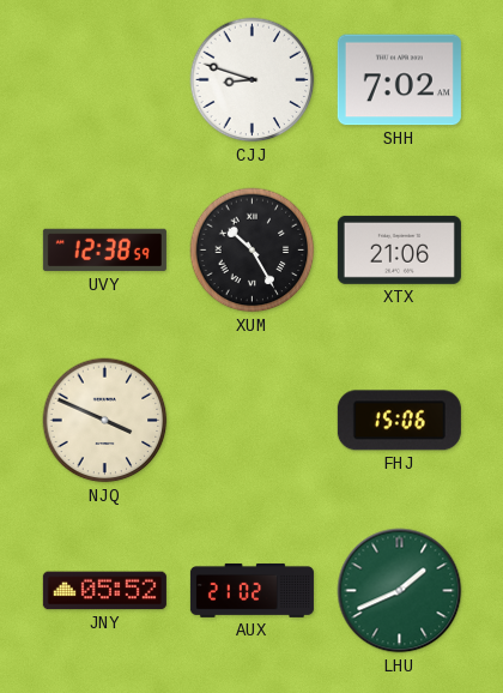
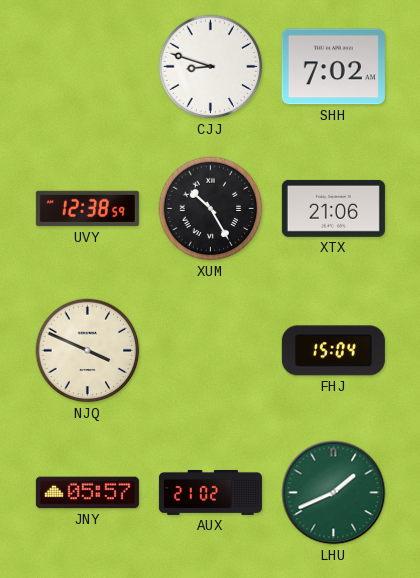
FHJ: 15:06 -> 15:04 (333, 351)
JNY: 05:52 -> 05:57 (87, 493)
